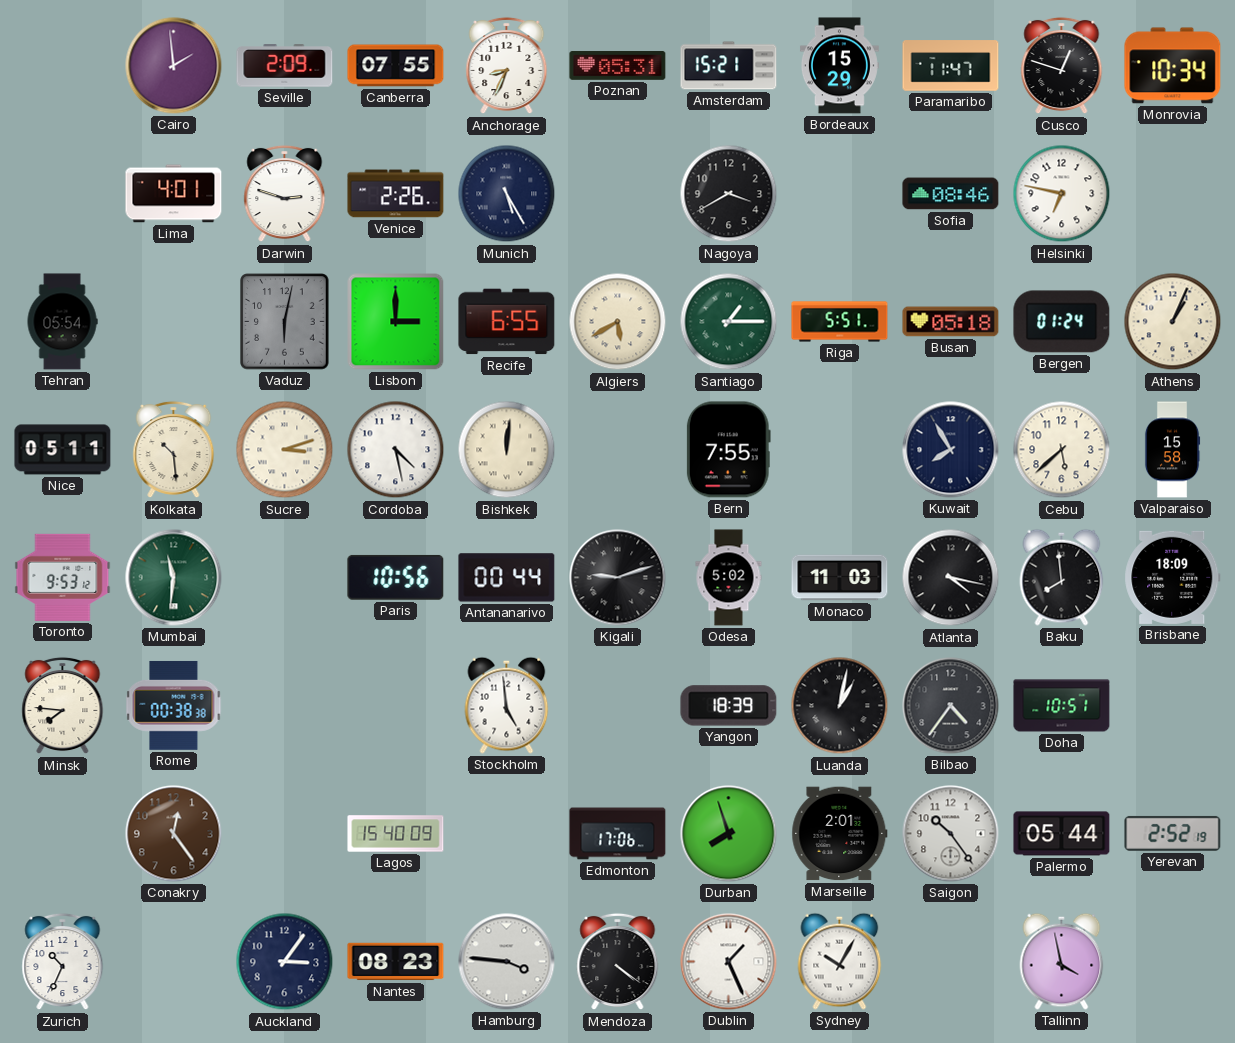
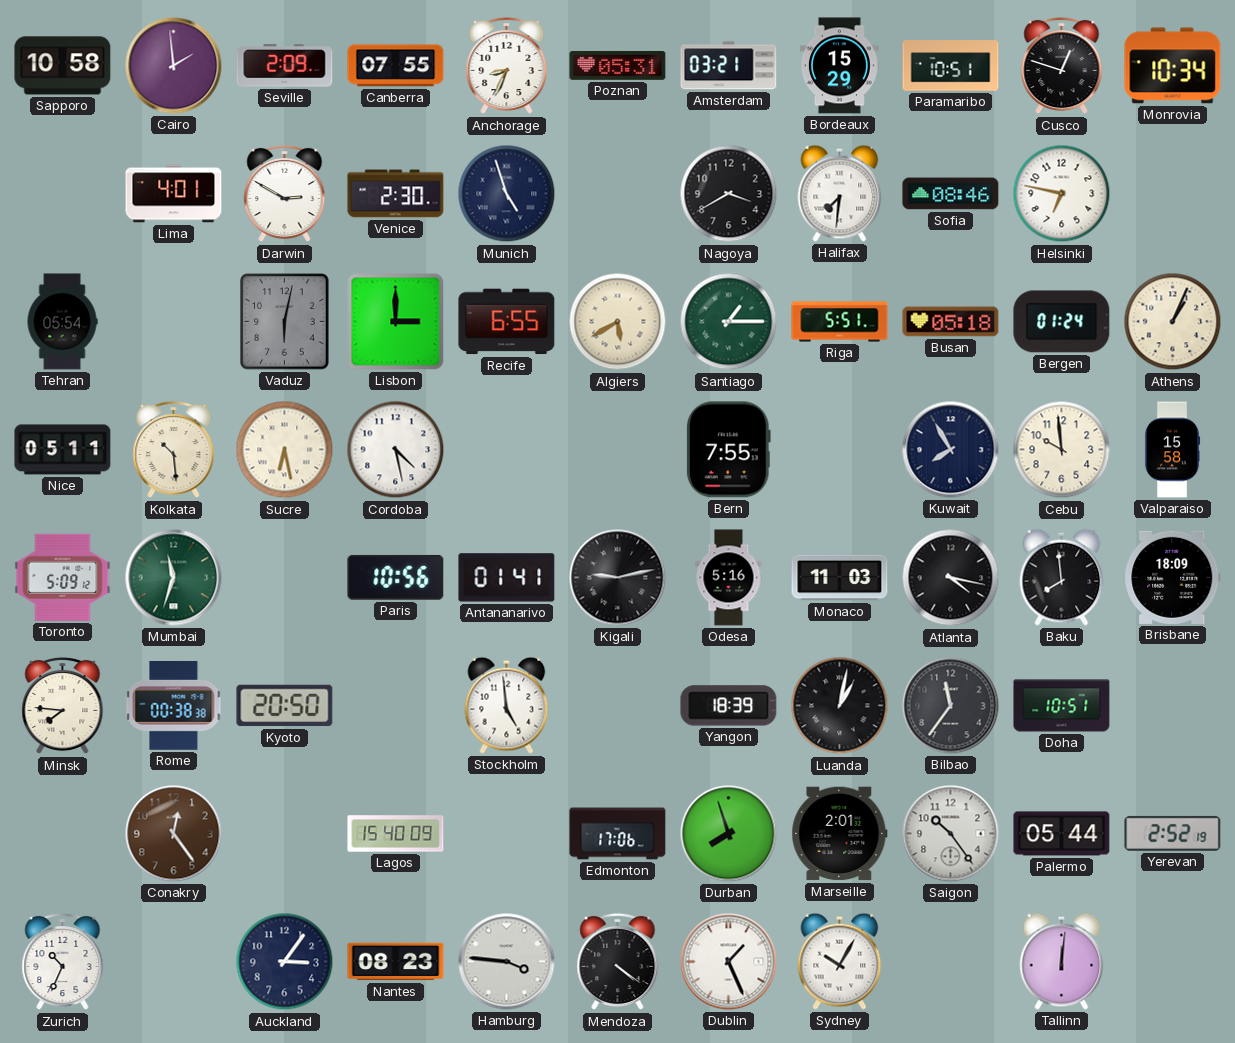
Sapporo: none -> 10:58 (63, 66)
Amsterdam: 15:21 -> 03:21 (729, 66)
Paramaribo: 11:47 -> 10:51 (951, 66)
Darwin: 2:48 -> 2:50 (285, 194)
Venice: 2:26 -> 2:30 (396, 194)
Munich: 5:25 -> 4:57 (507, 194)
Halifax: none -> 7:31 (840, 193)
Sucre: 3:12 -> 6:28 (285, 450)
Bishkek: 12:01 -> none (507, 450)
Cebu: 5:38 -> 9:59 (1062, 450)
Toronto: 9:53 -> 5:09 (63, 577)
Mumbai: 11:31 -> 11:33 (174, 578)
Antananarivo: 00:44 -> 01:41 (507, 578)
Kigali: 9:12 -> 9:13 (618, 578)
Odesa: 5:02 -> 5:16 (729, 578)
Kyoto: none -> 20:50 (285, 706)
Bilbao: 4:36 -> 11:36 (951, 706)
Tallinn: 3:58 -> 12:01 (1062, 961)
